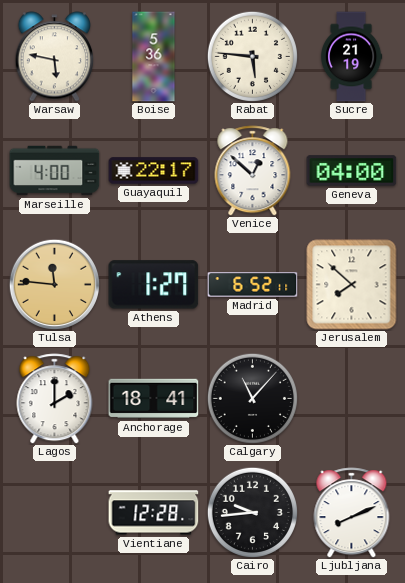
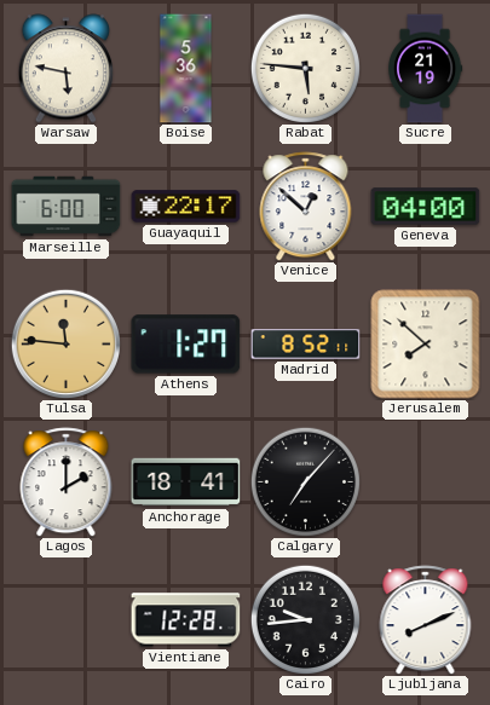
Marseille: 4:00 -> 6:00 (67, 207)
Madrid: 6:52 -> 8:52 (306, 345)
Calgary: 11:07 -> 7:07 (305, 481)
